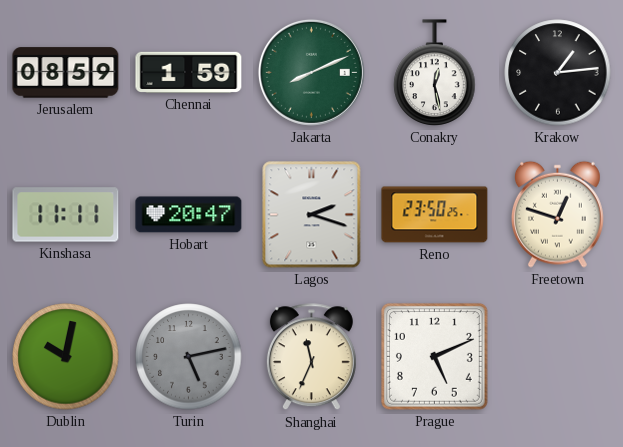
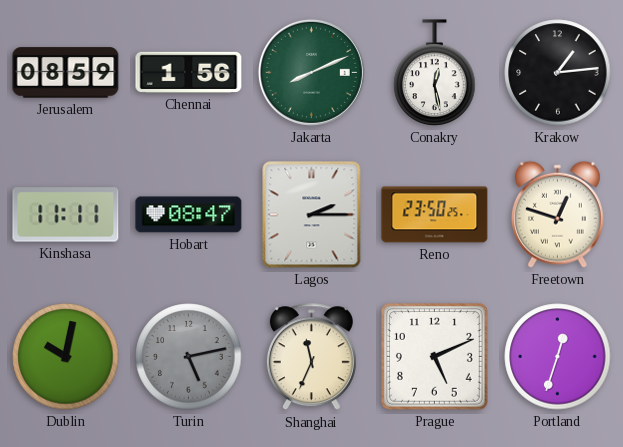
Chennai: 1:59 -> 1:56 (189, 72)
Hobart: 20:47 -> 08:47 (189, 215)
Lagos: 2:18 -> 2:15 (312, 215)
Portland: none -> 12:33 (558, 357)
